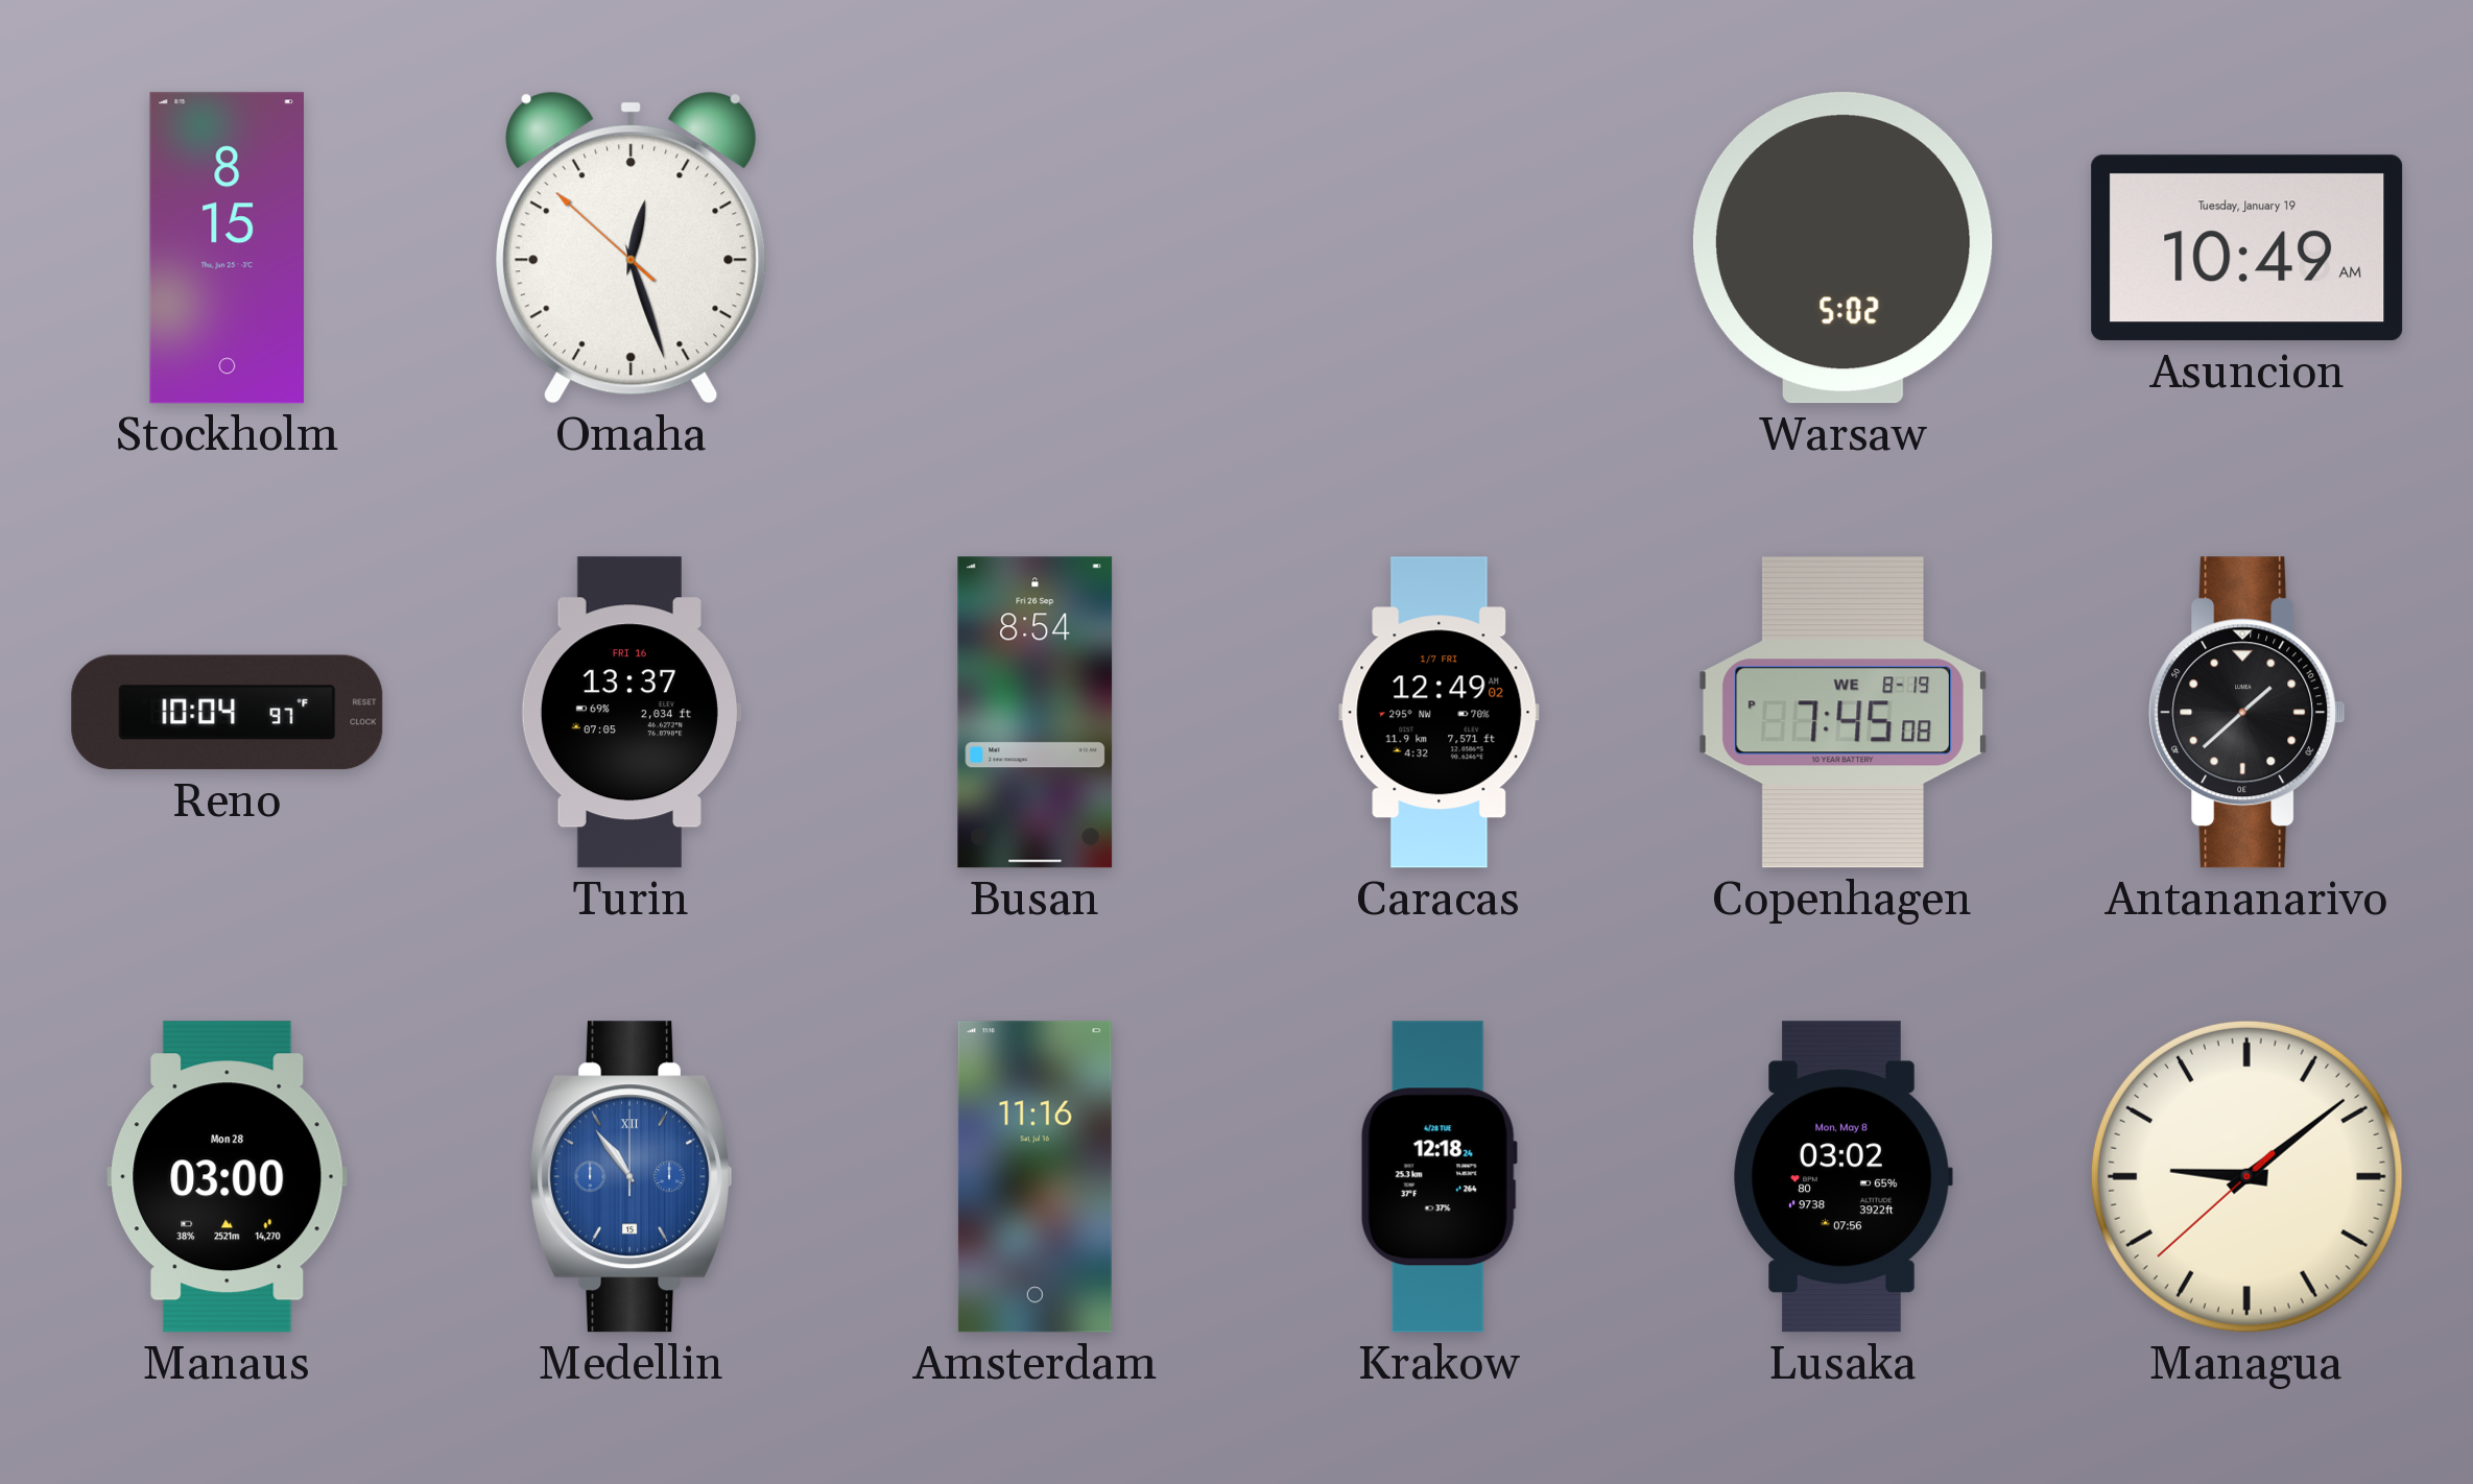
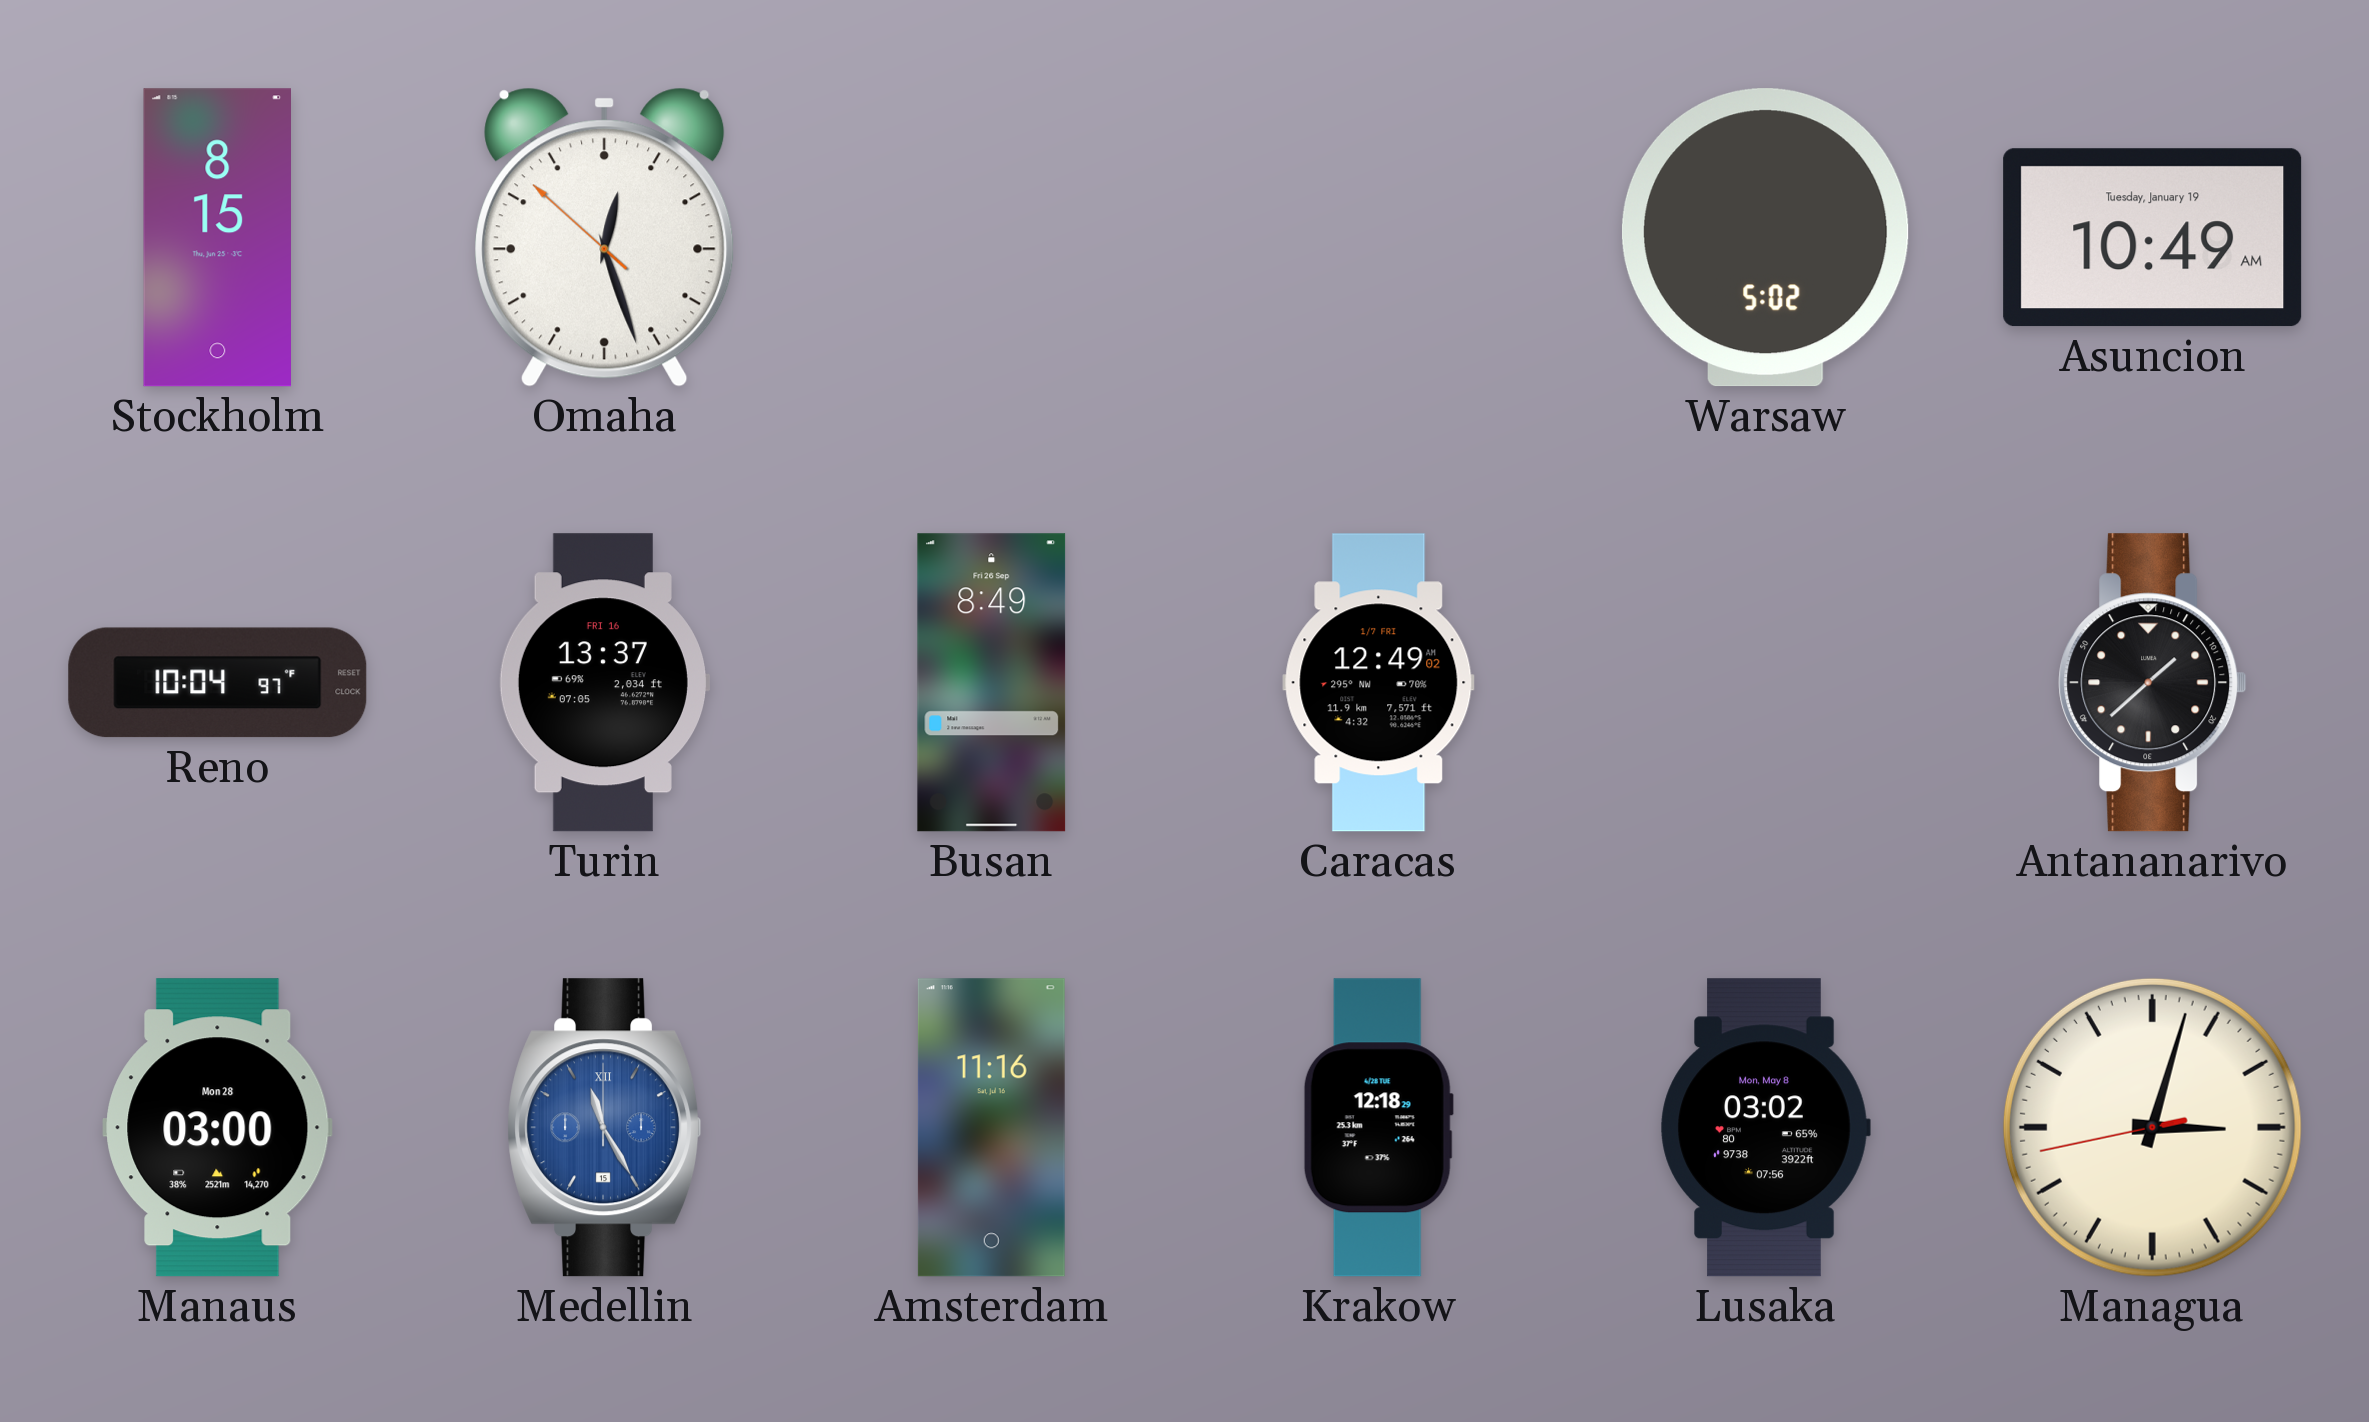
Busan: 8:54 -> 8:49 (992, 683)
Copenhagen: 7:45 -> none (1842, 713)
Medellin: 10:54 -> 11:25 (605, 1128)
Krakow: 12:18:24 -> 12:18:29 (1378, 1128)
Managua: 9:08 -> 3:02 (2152, 1127)
